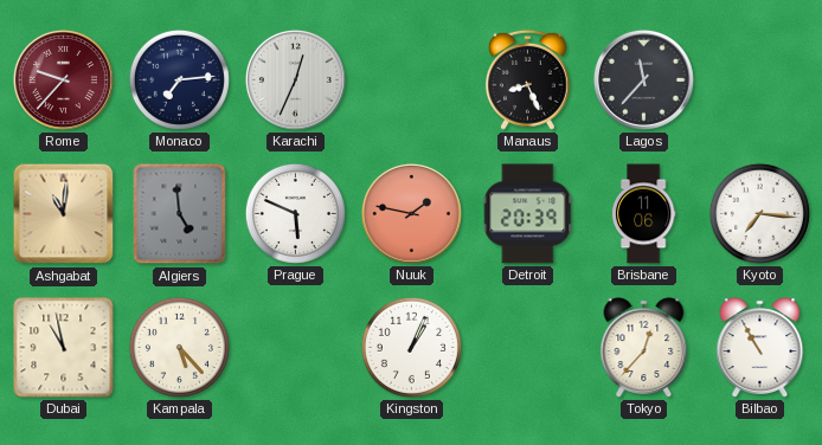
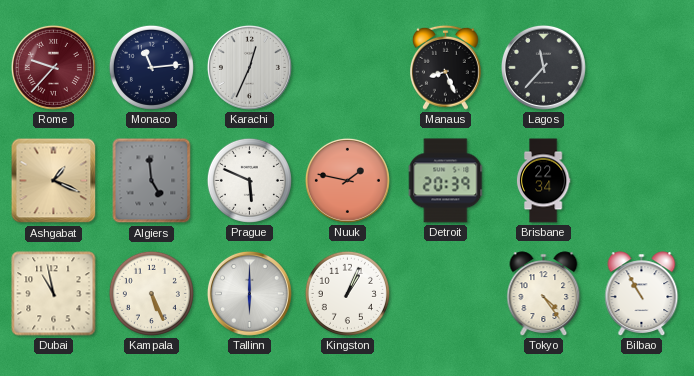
Monaco: 7:14 -> 11:14 (151, 67)
Ashgabat: 11:01 -> 1:19 (54, 181)
Brisbane: 11:06 -> 22:34 (543, 181)
Kyoto: 7:16 -> none (759, 213)
Kampala: 5:23 -> 5:26 (151, 293)
Tallinn: none -> 6:00 (249, 293)
Tokyo: 12:37 -> 4:24 (544, 294)
